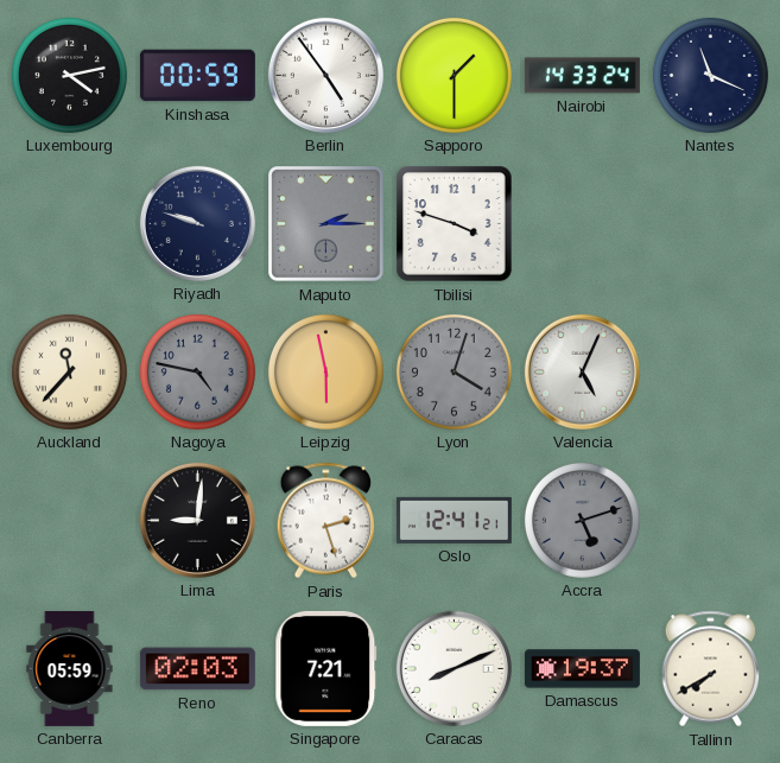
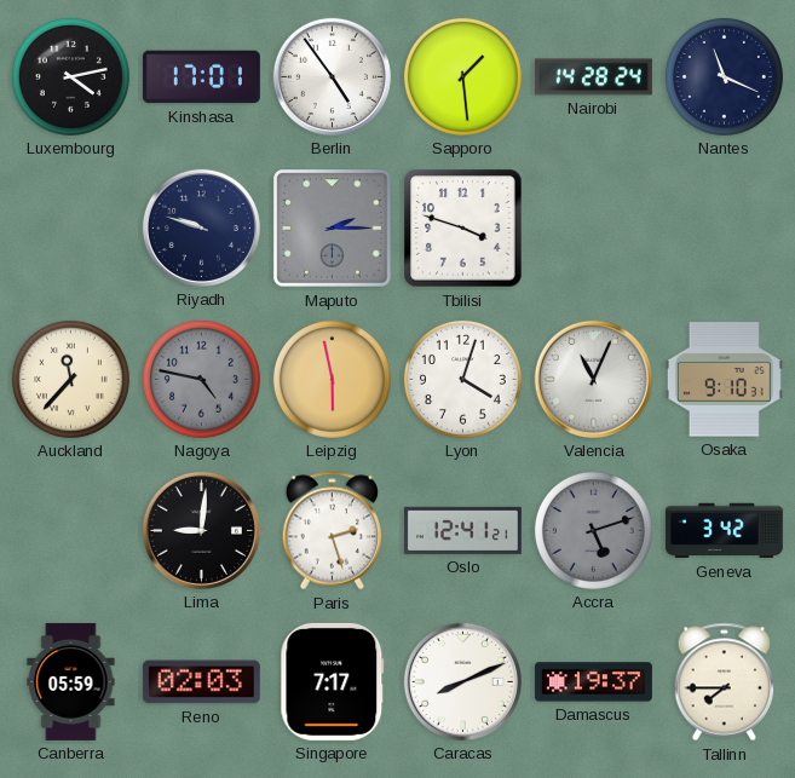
Kinshasa: 00:59 -> 17:01 (201, 77)
Sapporo: 1:30 -> 1:29 (462, 76)
Nairobi: 14:33 -> 14:28 (593, 77)
Lyon dial: grey -> white (462, 379)
Valencia: 5:04 -> 11:04 (593, 379)
Osaka: none -> 9:10 (724, 380)
Geneva: none -> 3:42 (724, 531)
Singapore: 7:21 -> 7:17 (333, 681)
Tallinn: 7:40 -> 7:45 (725, 682)
